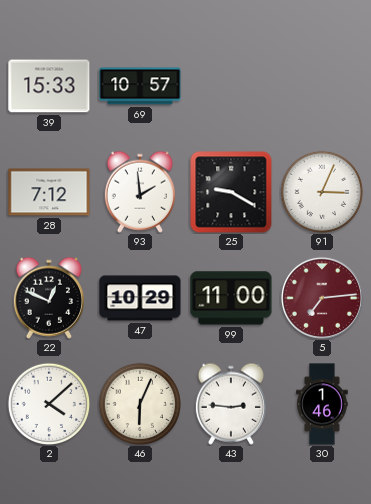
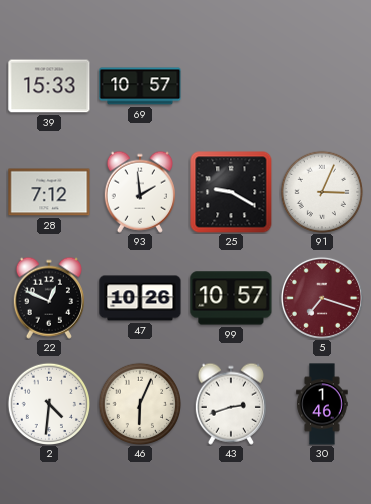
47: 10:29 -> 10:26 (140, 298)
99: 11:00 -> 10:57 (231, 298)
5: 7:14 -> 7:18 (322, 298)
2: 4:08 -> 4:31 (48, 403)
43: 2:46 -> 2:42 (231, 404)
